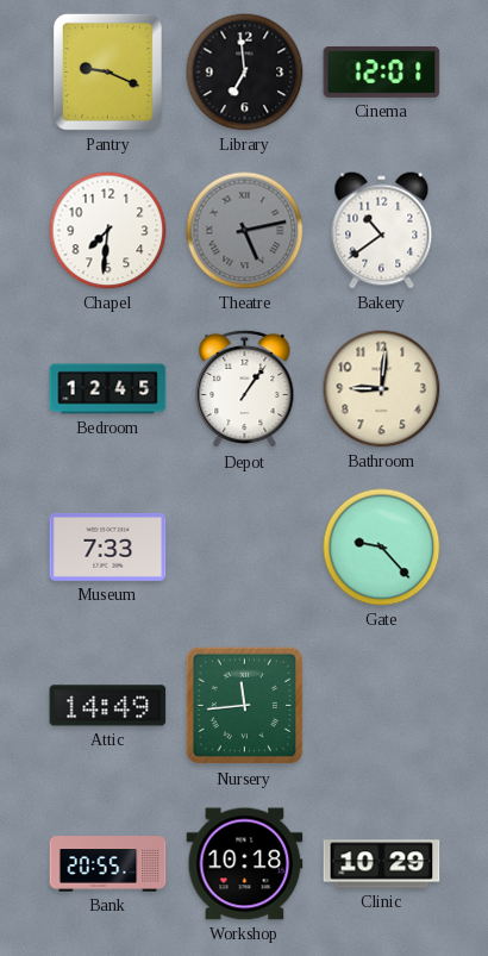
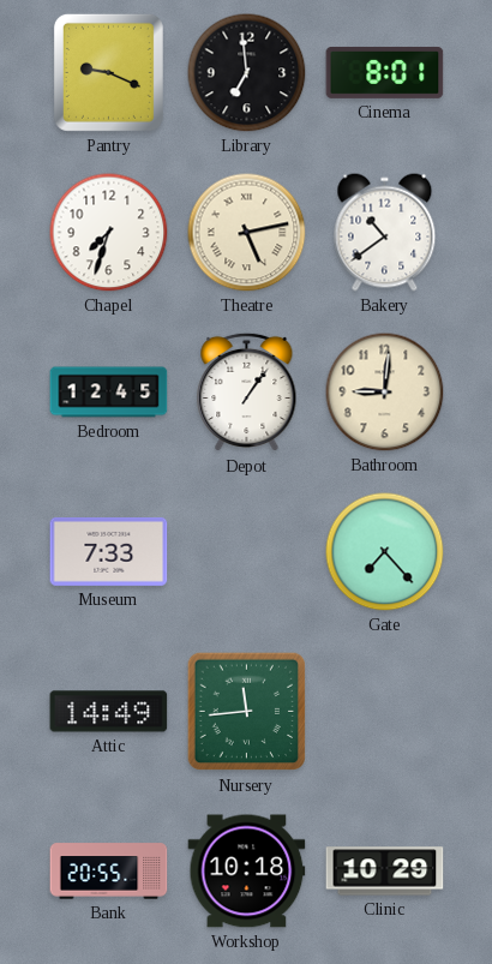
Cinema: 12:01 -> 8:01 (385, 72)
Chapel: 7:31 -> 7:33 (109, 233)
Theatre dial: grey -> cream (247, 233)
Gate: 9:23 -> 7:23 (385, 552)
